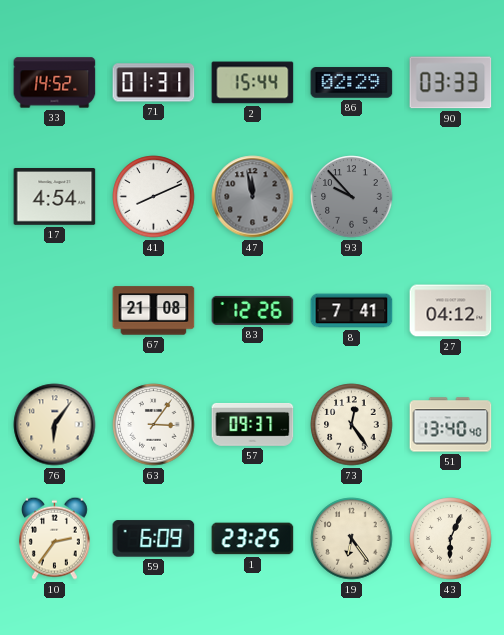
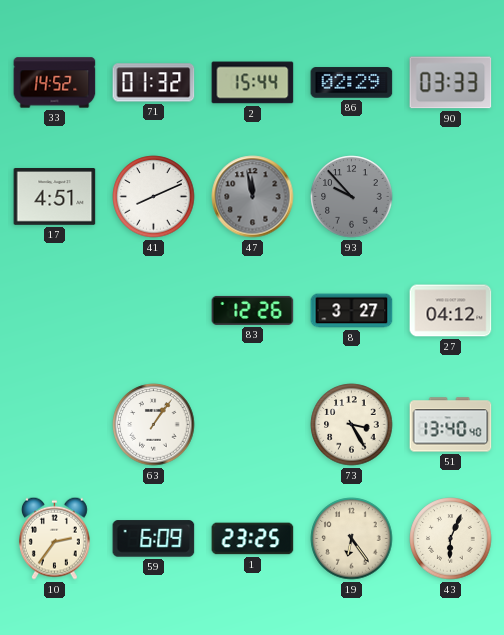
71: 01:31 -> 01:32 (154, 83)
17: 4:54 -> 4:51 (55, 197)
67: 21:08 -> none (154, 311)
8: 7:41 -> 3:27 (352, 311)
76: 6:06 -> none (55, 425)
63: 3:06 -> 1:06 (154, 425)
57: 09:37 -> none (253, 424)
73: 12:24 -> 3:25 (352, 425)
